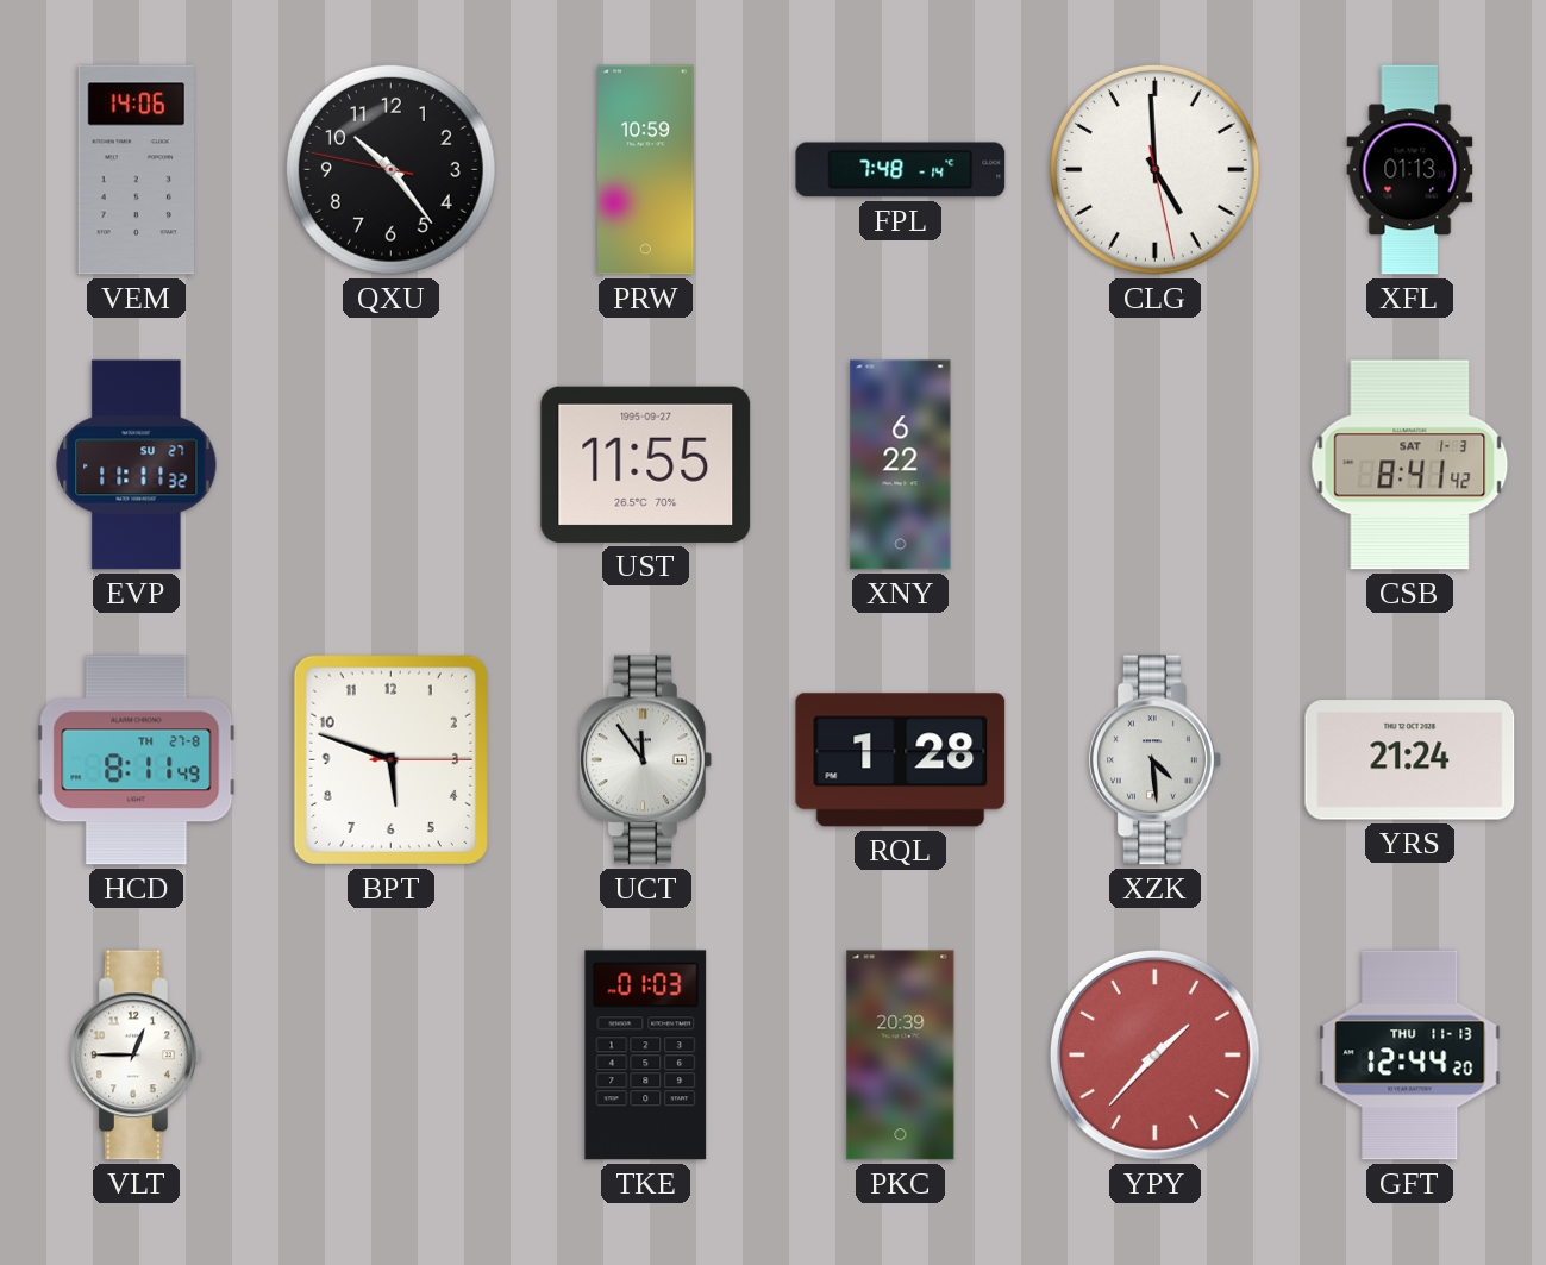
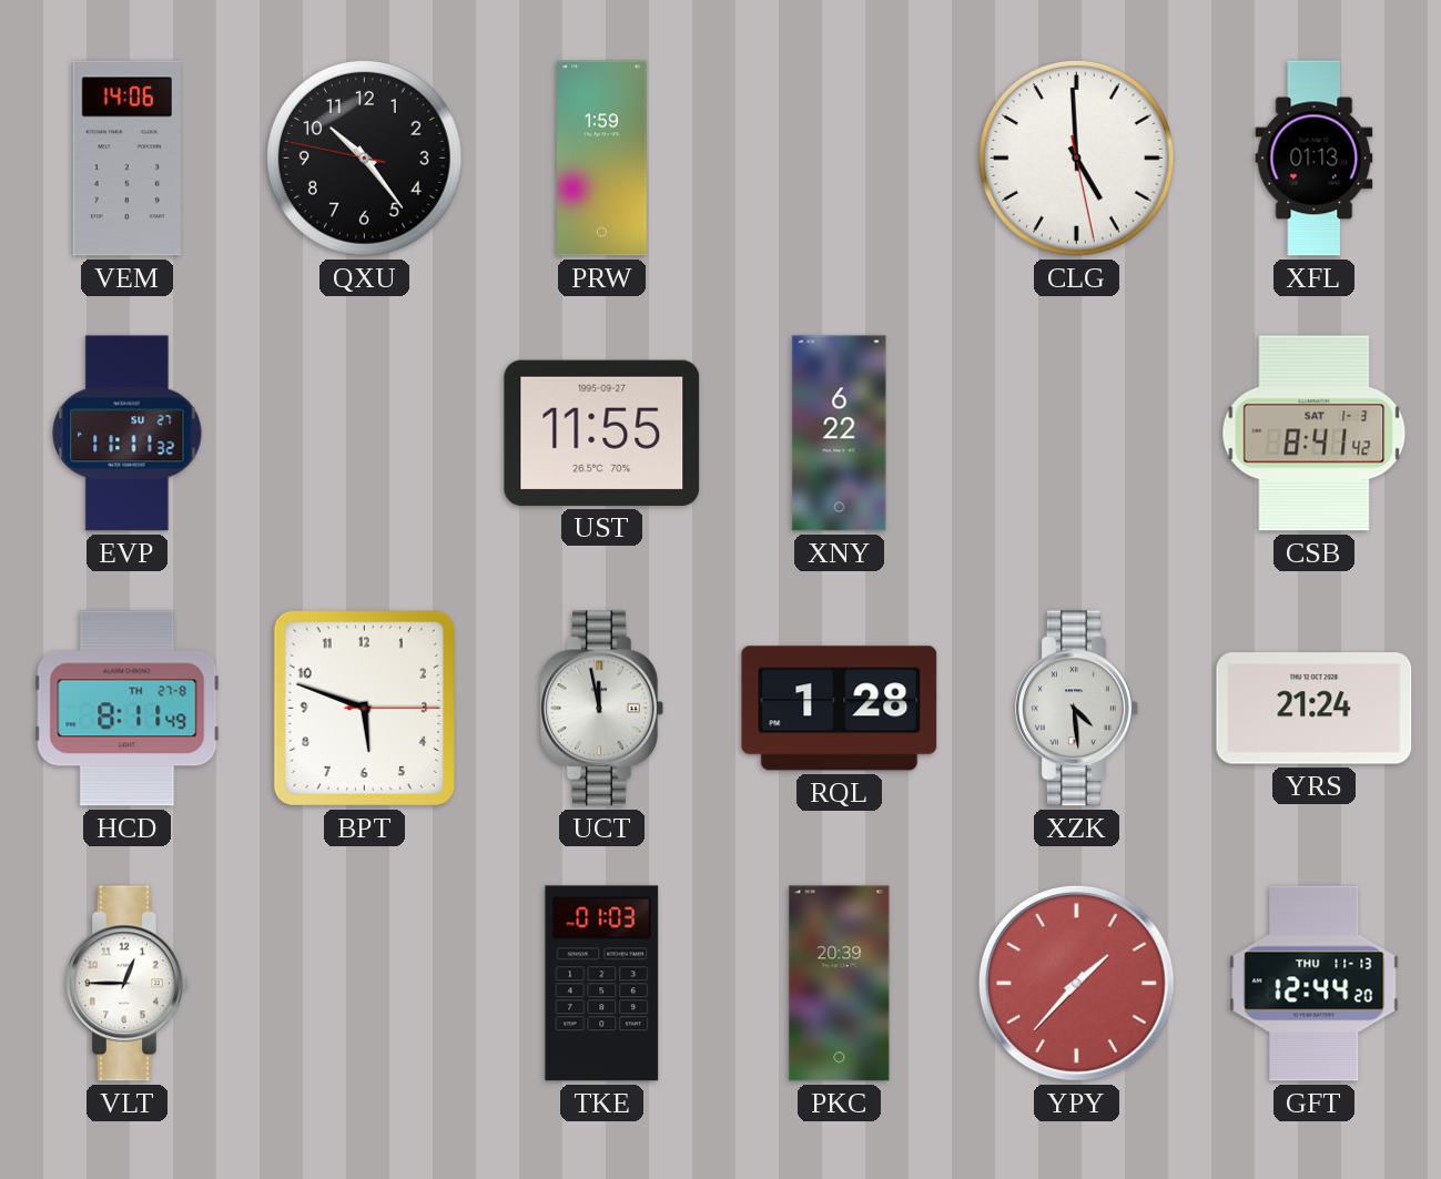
PRW: 10:59 -> 1:59 (602, 159)
FPL: 7:48 -> none (901, 170)
UCT: 11:54 -> 11:58 (602, 709)
